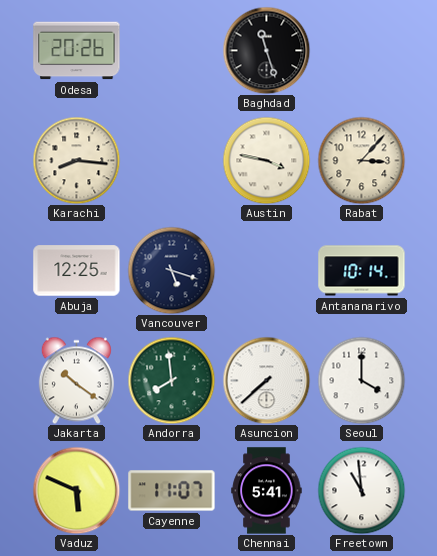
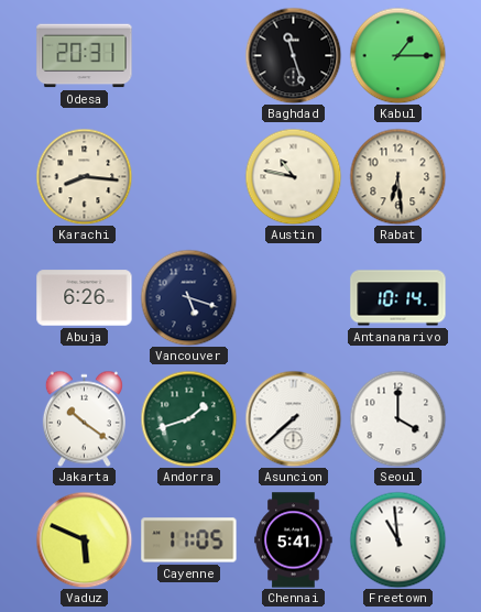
Odesa: 20:26 -> 20:31 (85, 56)
Kabul: none -> 1:15 (397, 55)
Austin: 3:47 -> 10:47 (293, 176)
Rabat: 3:07 -> 6:29 (397, 176)
Abuja: 12:25 -> 6:26 (85, 298)
Andorra: 7:59 -> 1:42 (188, 418)
Cayenne: 11:07 -> 11:05 (189, 540)
